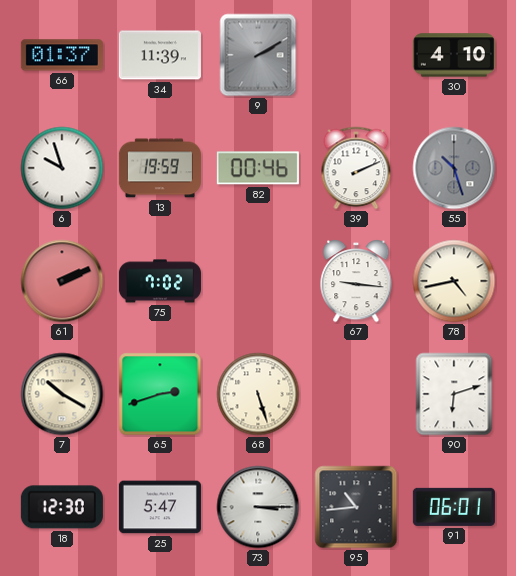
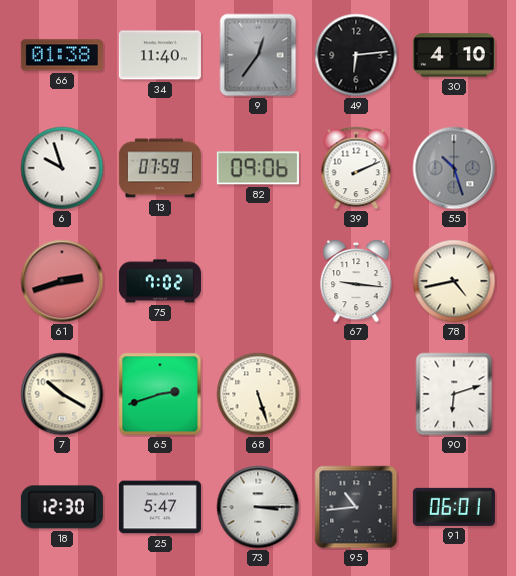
66: 01:37 -> 01:38 (62, 55)
34: 11:39 -> 11:40 (160, 55)
9: 2:10 -> 12:36 (258, 55)
49: none -> 6:14 (356, 55)
13: 19:59 -> 07:59 (160, 168)
82: 00:46 -> 09:06 (258, 168)
61: 2:11 -> 2:42 (62, 281)
